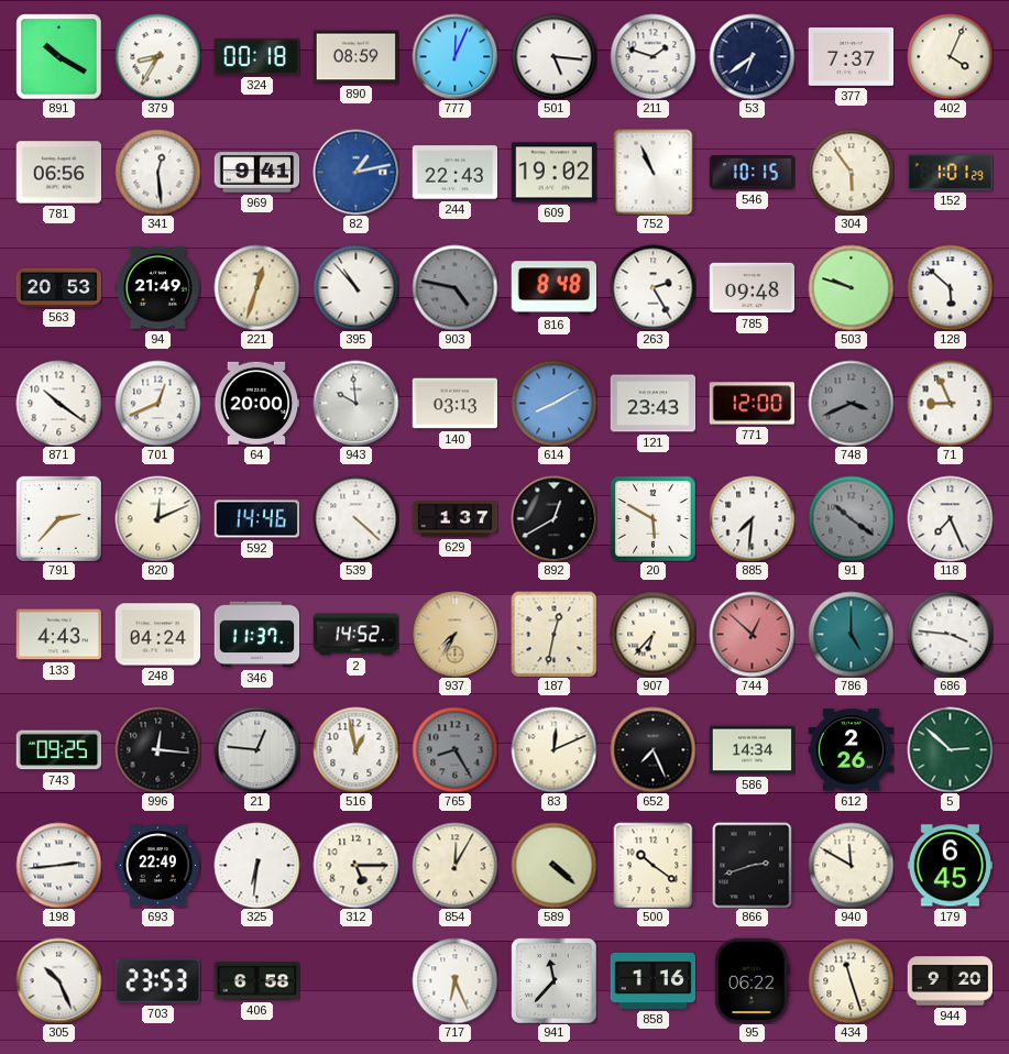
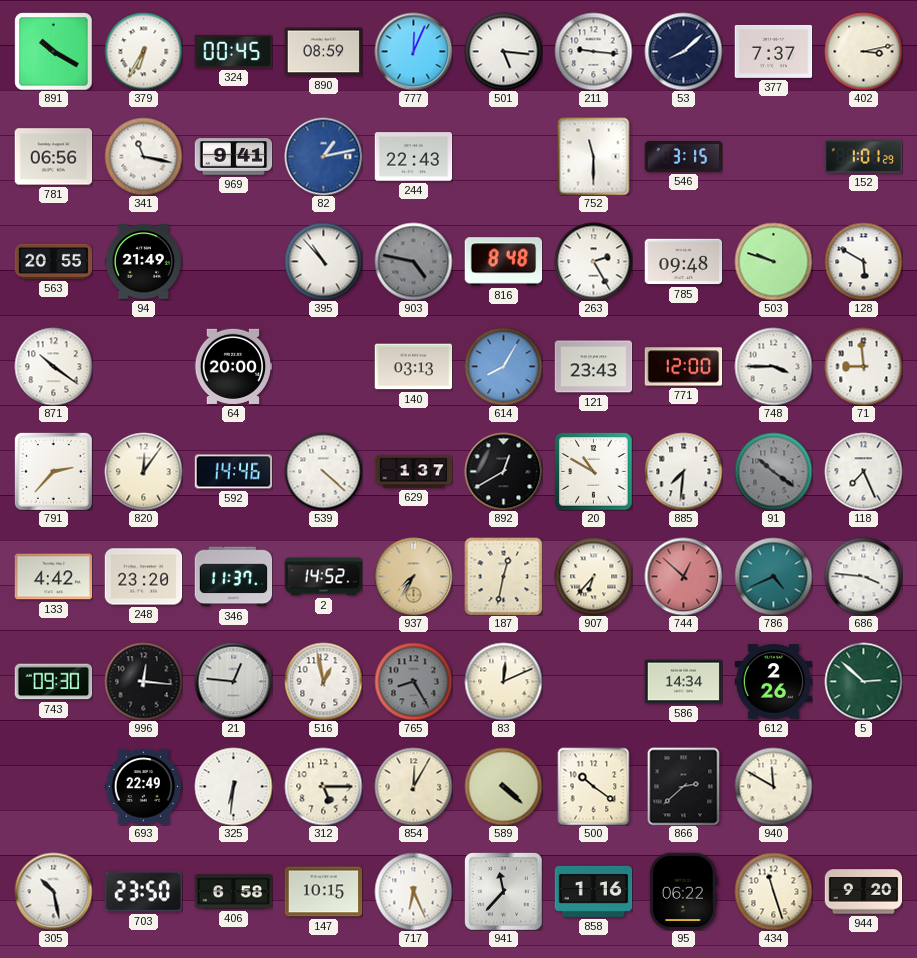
379: 8:35 -> 6:35 (143, 51)
324: 00:18 -> 00:45 (233, 51)
211: 1:48 -> 9:16 (593, 51)
53: 6:39 -> 8:08 (683, 51)
402: 4:04 -> 3:13 (863, 51)
341: 12:29 -> 11:17 (143, 156)
609: 19:02 -> none (553, 173)
752: 10:56 -> 11:30 (594, 156)
546: 10:15 -> 3:15 (683, 157)
304: 5:54 -> none (851, 172)
563: 20:53 -> 20:55 (53, 261)
221: 12:33 -> none (256, 287)
128: 5:52 -> 5:50 (863, 261)
701: 12:41 -> none (157, 403)
943: 9:59 -> none (355, 403)
614: 8:10 -> 8:05 (503, 366)
748: 3:41 -> 3:45 (773, 366)
748 dial: grey -> white (773, 366)
71: 8:56 -> 8:59 (863, 366)
820: 12:11 -> 12:06 (143, 471)
20: 5:50 -> 10:50 (593, 471)
133: 4:43 -> 4:42 (53, 577)
248: 04:24 -> 23:20 (143, 577)
786: 5:00 -> 4:41 (773, 576)
743: 09:25 -> 09:30 (53, 682)
652: 7:26 -> none (652, 749)
198: 2:44 -> none (58, 865)
866: 2:42 -> 2:38 (684, 786)
179: 6:45 -> none (950, 866)
305: 10:26 -> 10:28 (53, 891)
703: 23:53 -> 23:50 (143, 892)
147: none -> 10:15 (323, 892)
